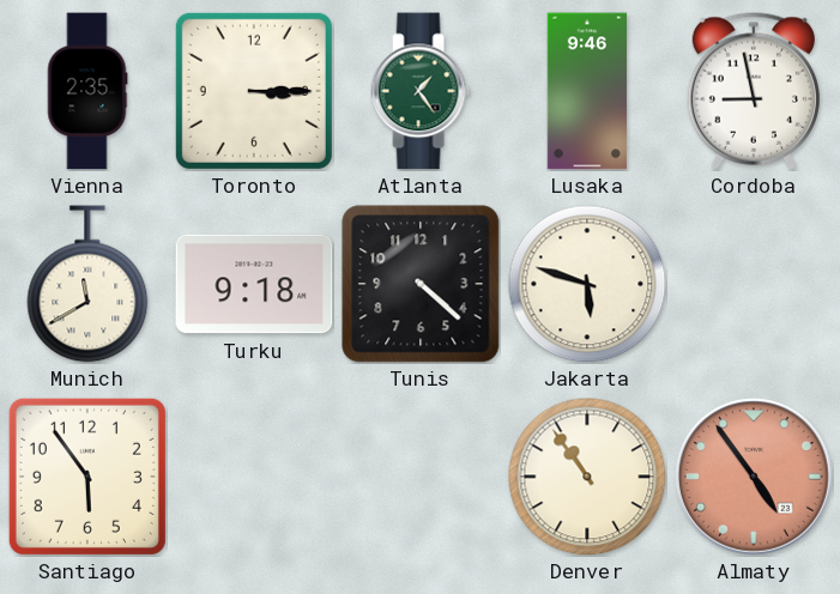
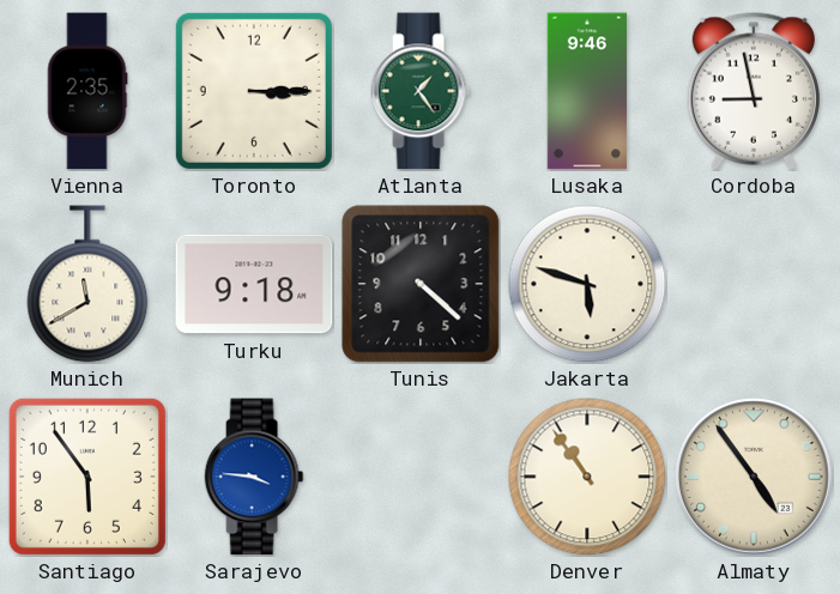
Sarajevo: none -> 3:46 (254, 477)
Almaty dial: salmon -> cream (754, 477)
